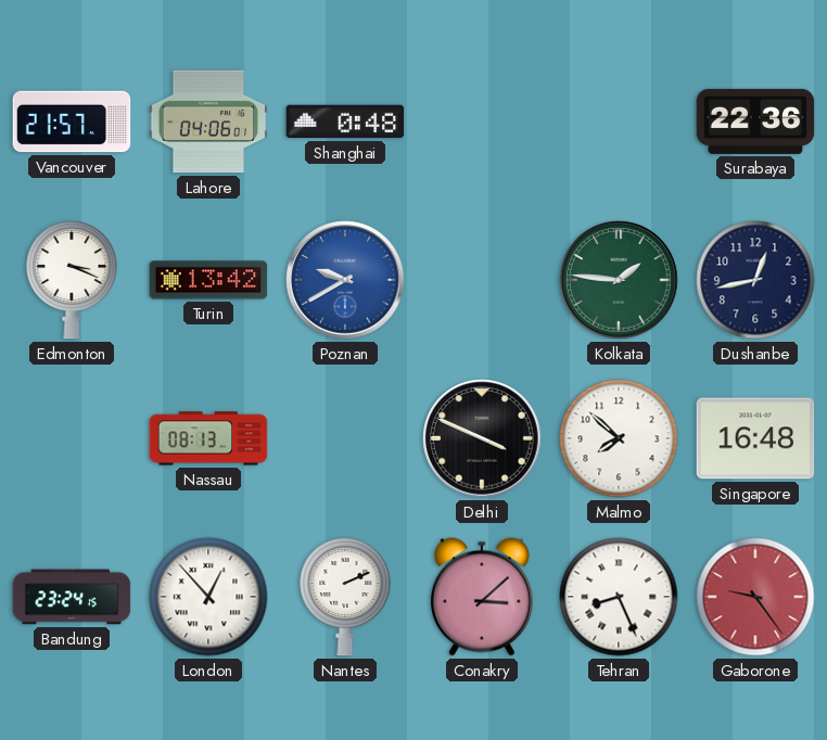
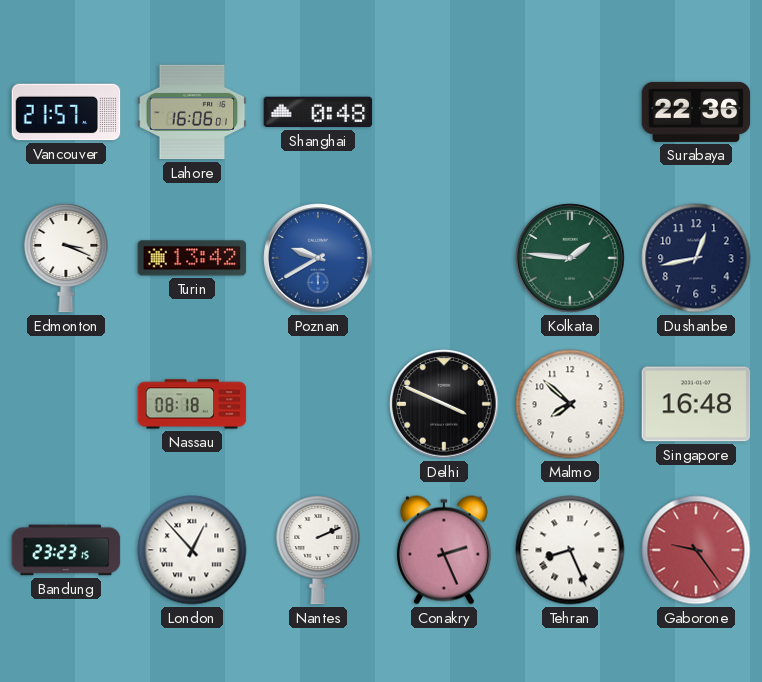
Lahore: 04:06 -> 16:06 (192, 112)
Nassau: 08:13 -> 08:18 (192, 404)
Bandung: 23:24 -> 23:23 (66, 550)
Conakry: 3:08 -> 2:26 (444, 550)
